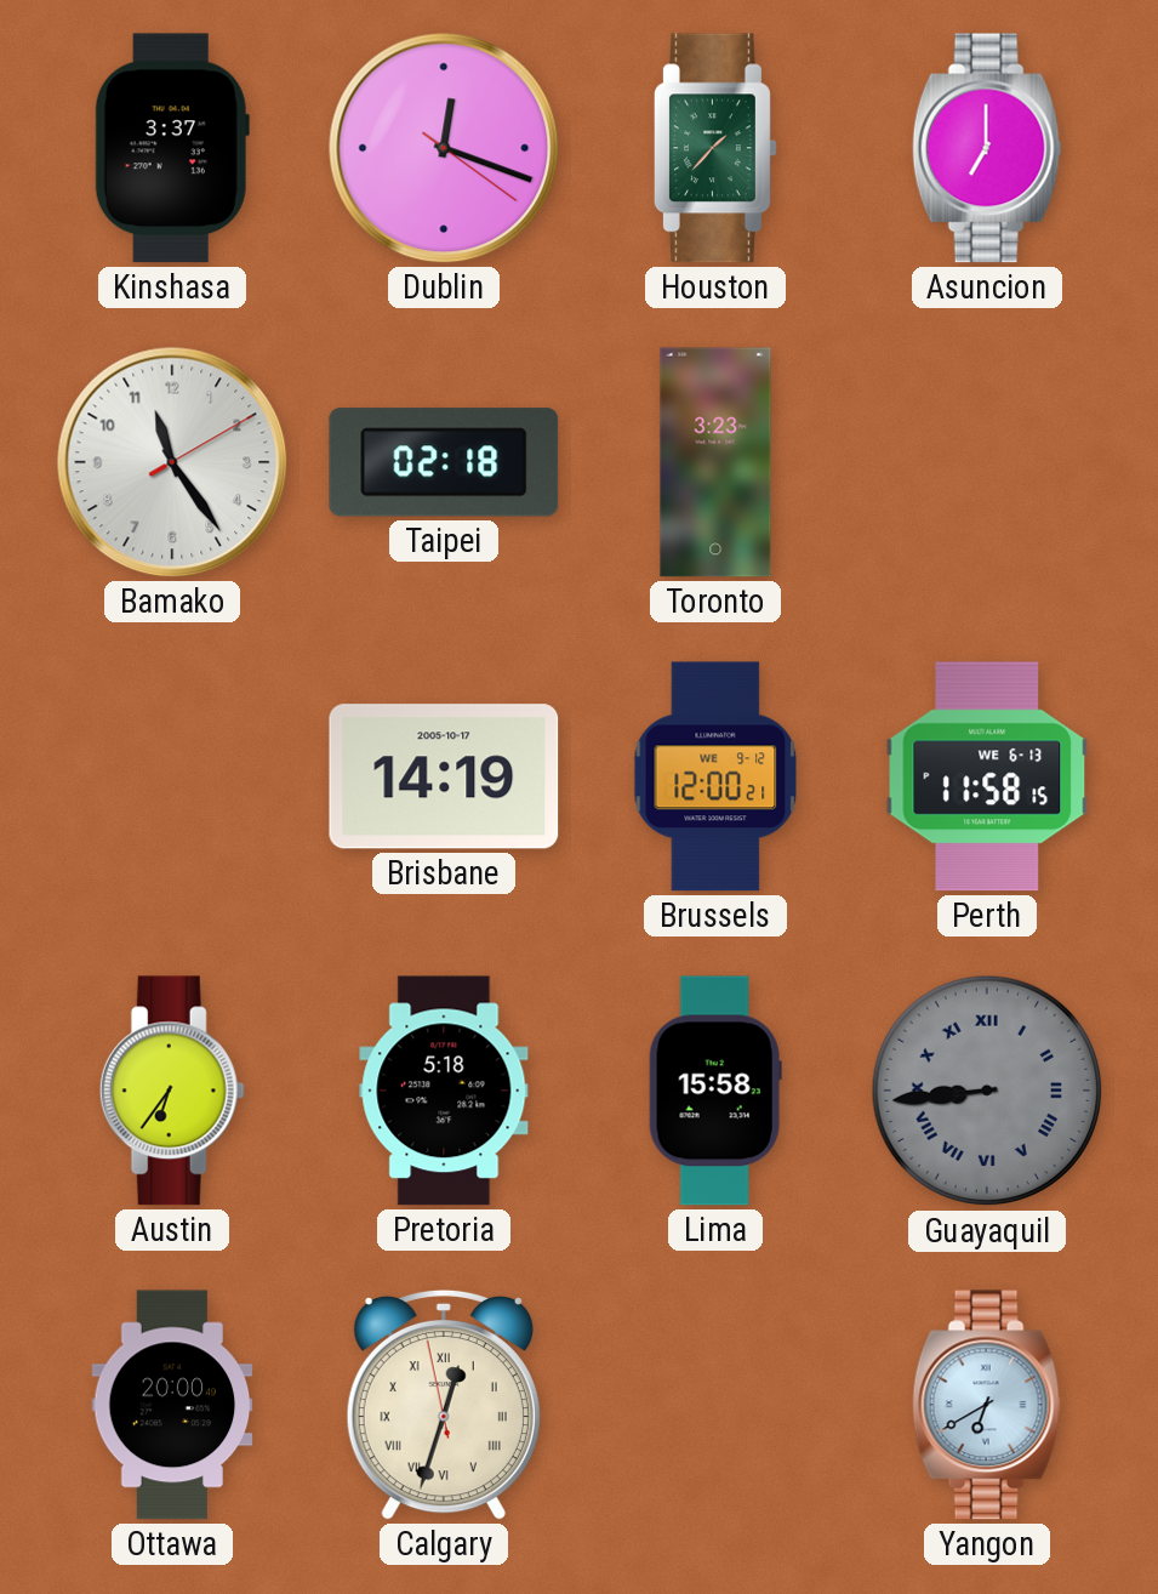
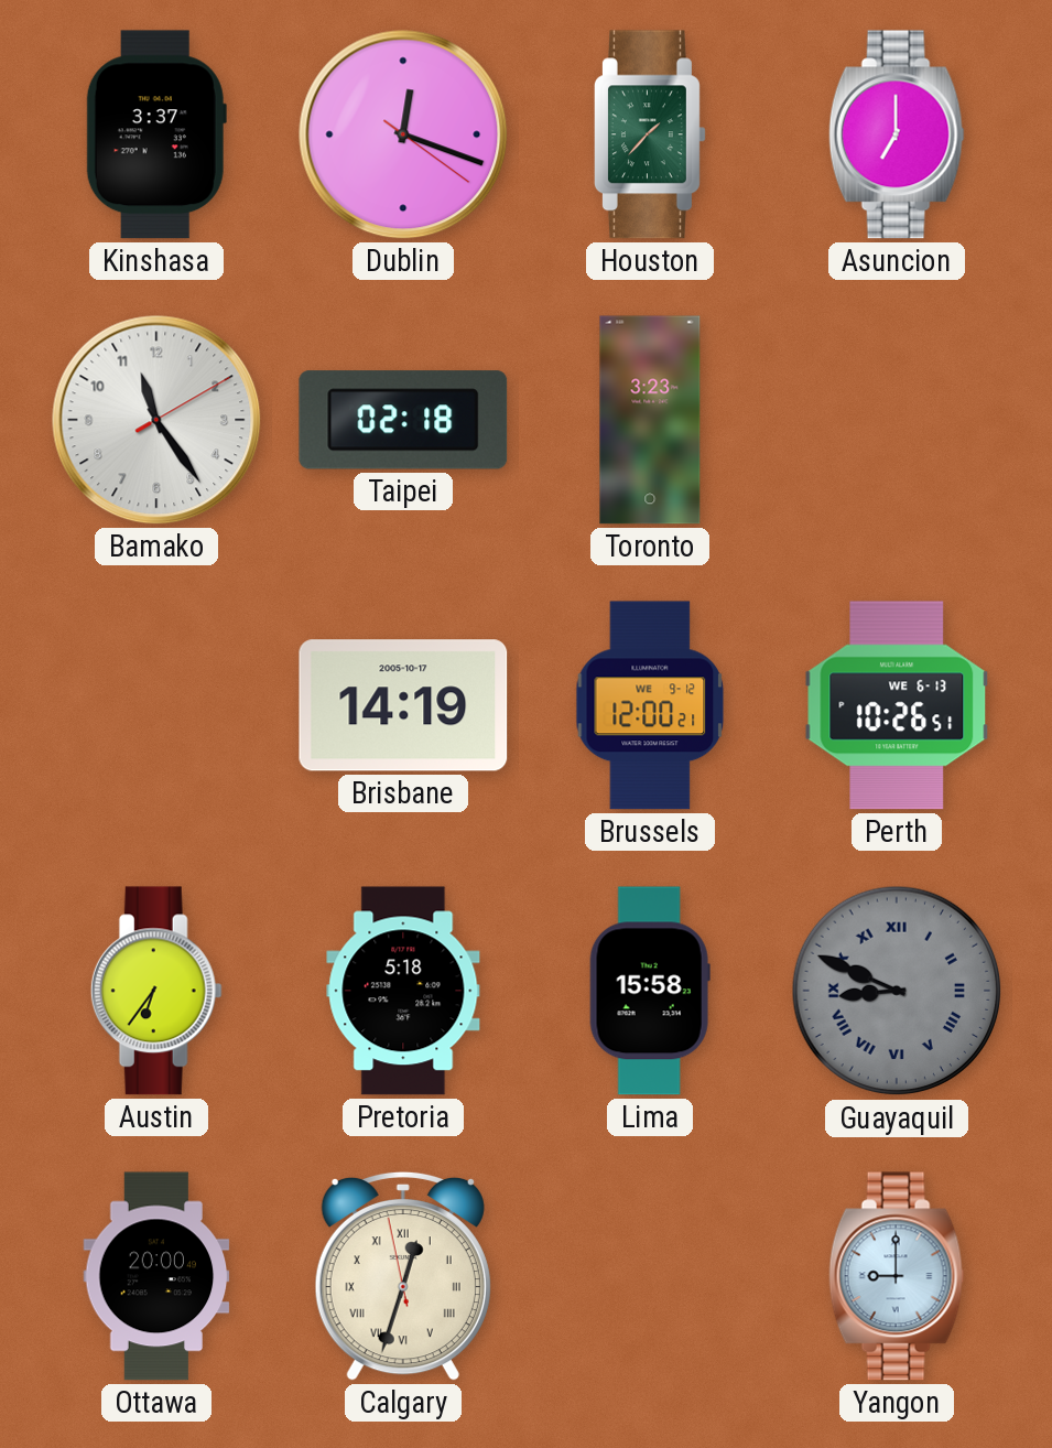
Perth: 11:58 -> 10:26 (897, 705)
Guayaquil: 8:44 -> 8:49 (897, 991)
Yangon: 6:40 -> 9:00 (897, 1276)
